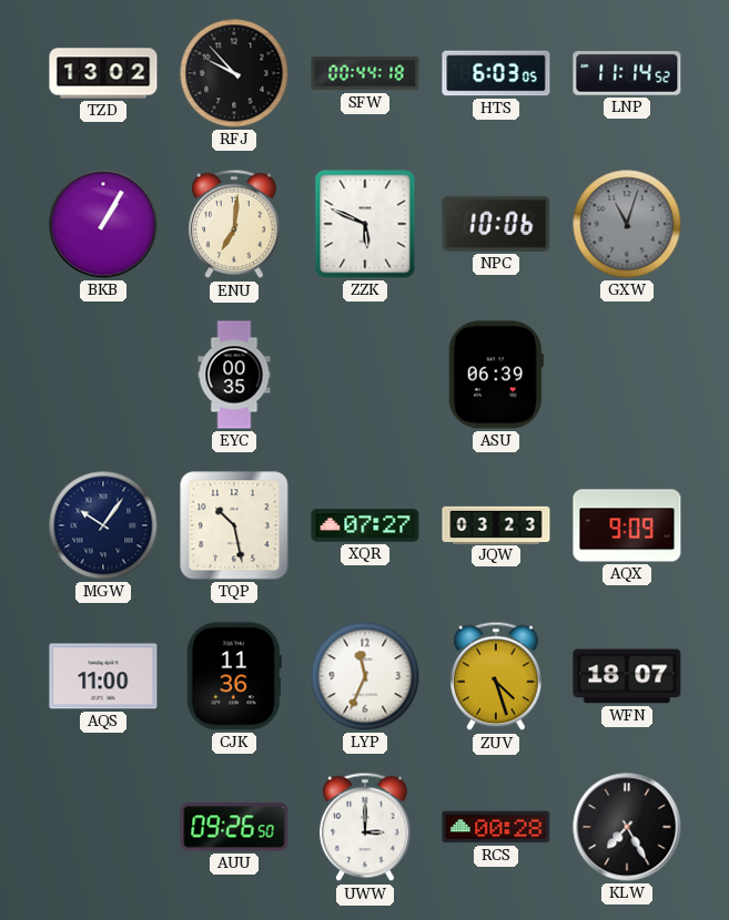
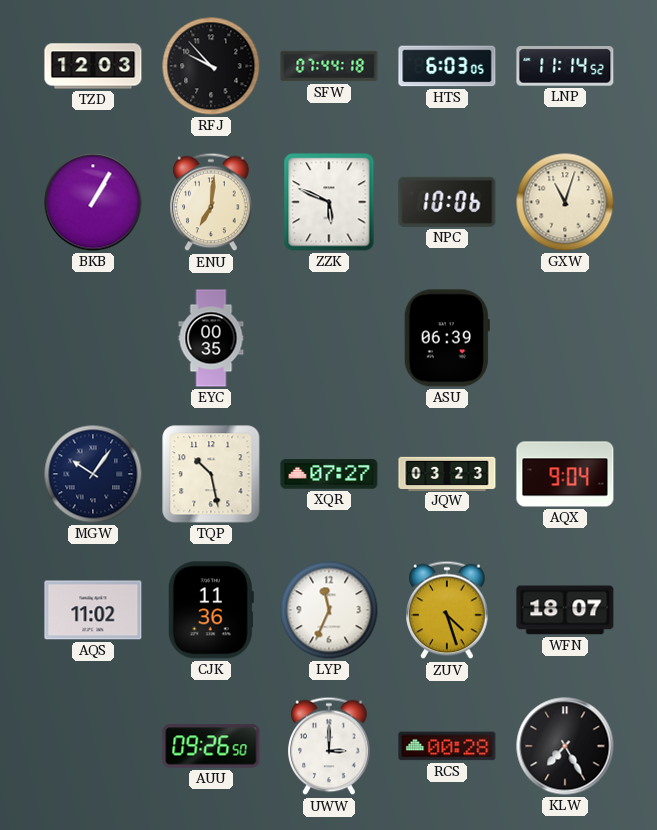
TZD: 13:02 -> 12:03 (93, 66)
SFW: 00:44 -> 07:44 (329, 66)
GXW dial: grey -> cream (565, 202)
AQX: 9:09 -> 9:04 (565, 474)
AQS: 11:00 -> 11:02 (93, 610)
